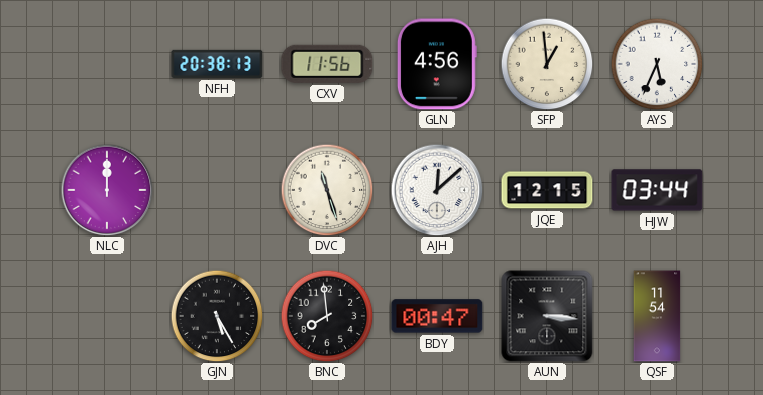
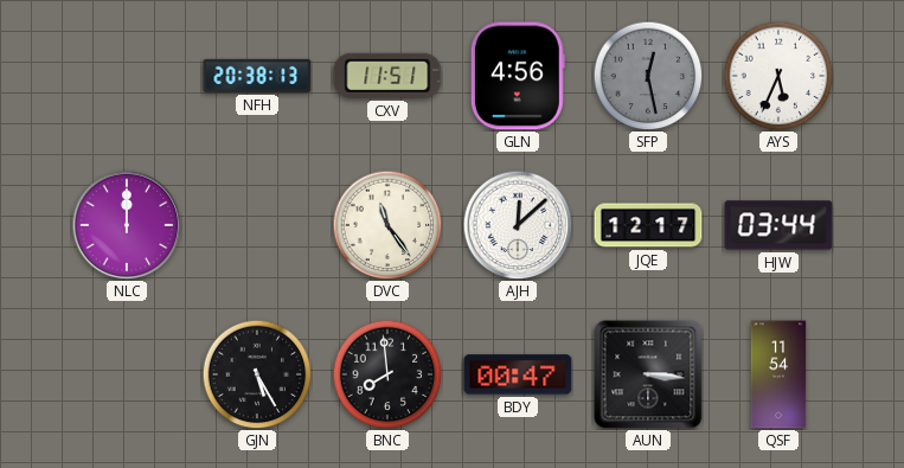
CXV: 11:56 -> 11:51 (387, 76)
SFP: 12:59 -> 12:28 (648, 76)
SFP dial: cream -> grey (648, 76)
DVC: 11:27 -> 11:24 (387, 225)
JQE: 12:15 -> 12:17 (648, 225)
